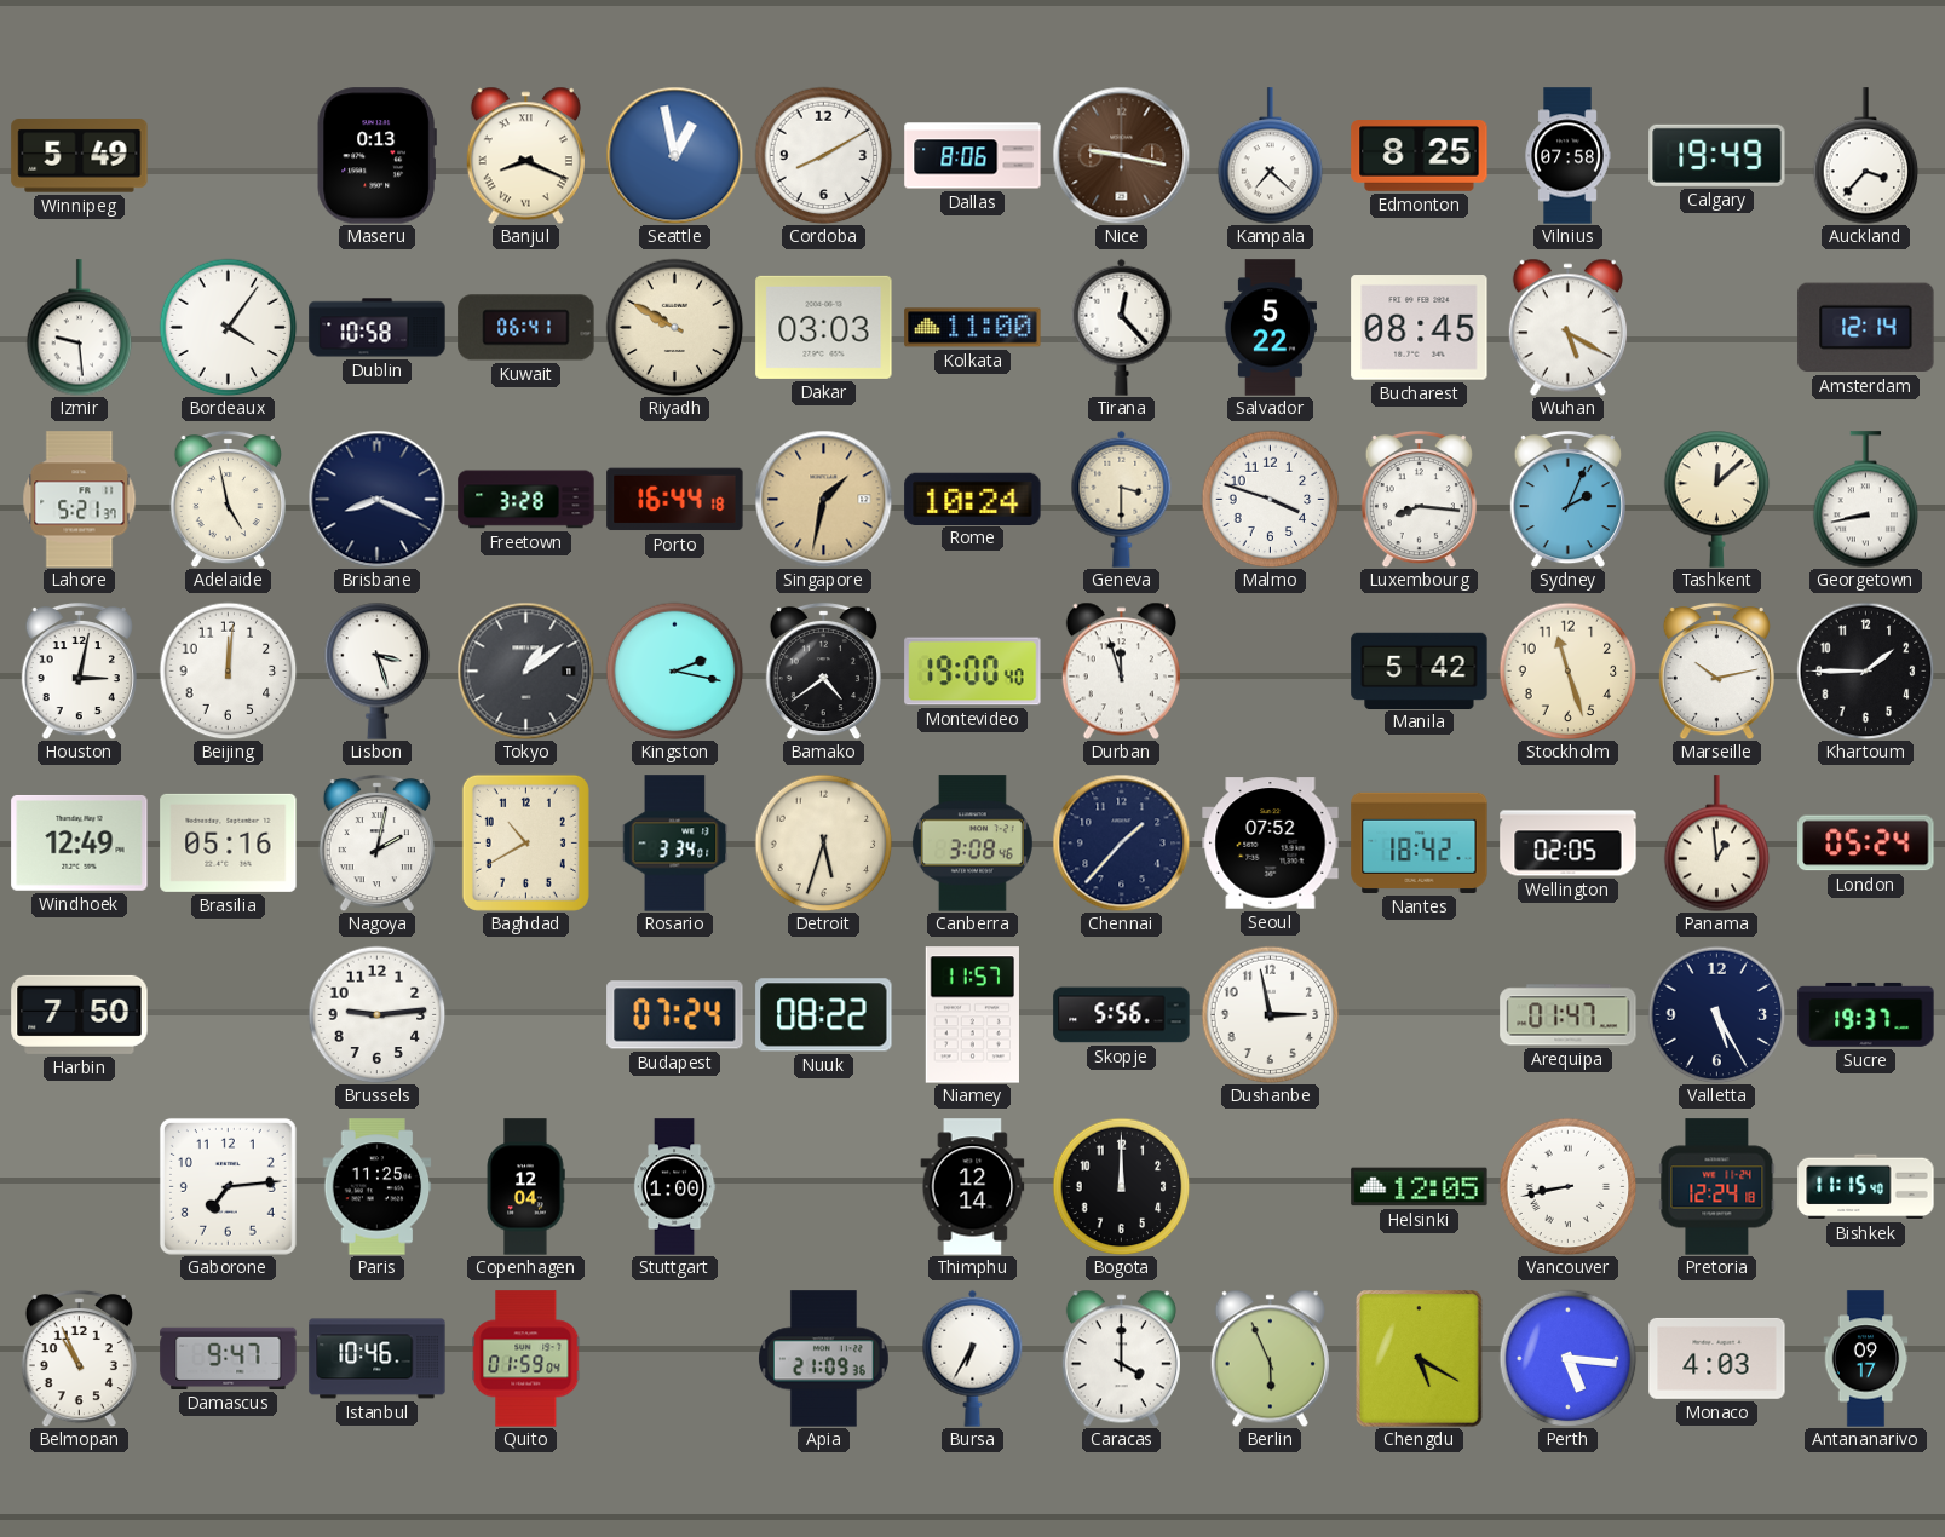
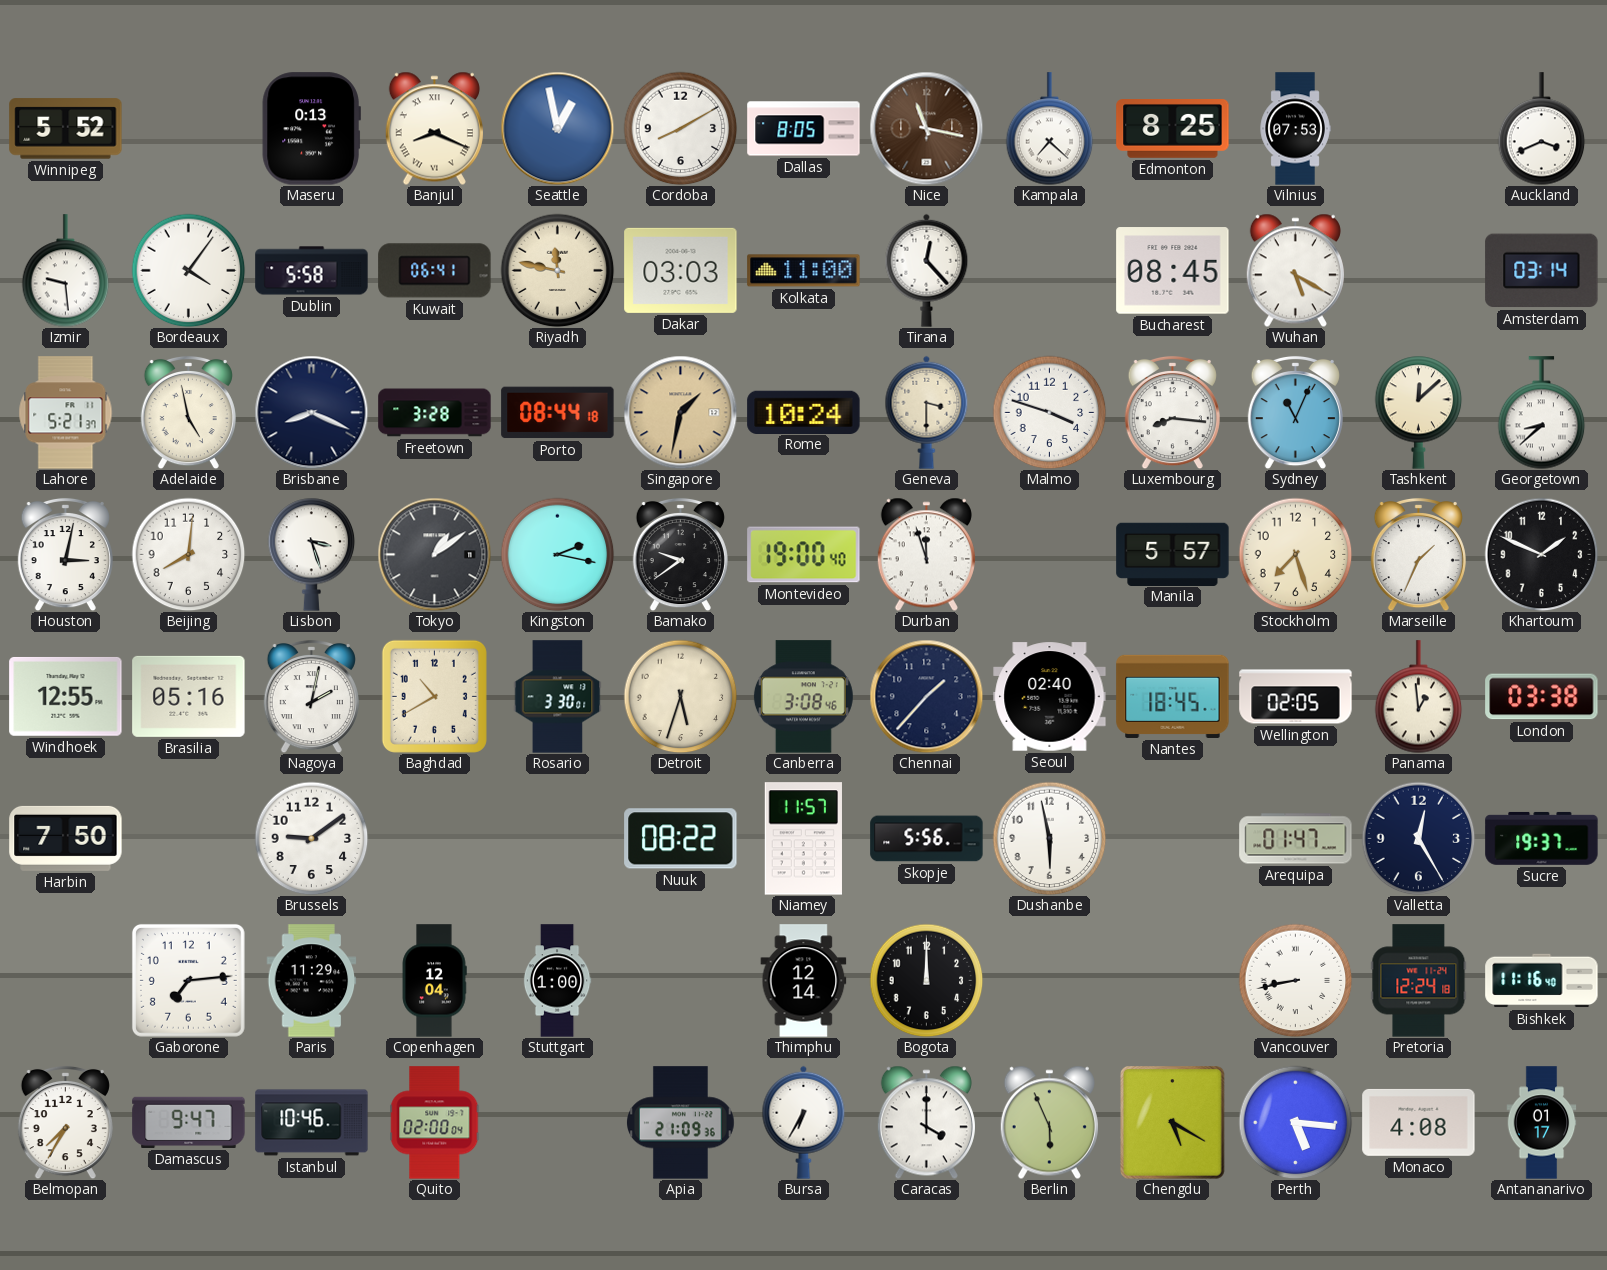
Winnipeg: 5:49 -> 5:52 (66, 129)
Dallas: 8:06 -> 8:05 (804, 129)
Nice: 9:17 -> 11:17 (926, 128)
Vilnius: 07:58 -> 07:53 (1295, 129)
Calgary: 19:49 -> none (1717, 155)
Auckland: 3:37 -> 3:41 (1542, 129)
Dublin: 10:58 -> 5:58 (312, 271)
Riyadh: 9:50 -> 11:47 (557, 270)
Salvador: 5:22 -> none (1270, 328)
Amsterdam: 12:14 -> 03:14 (1542, 271)
Porto: 16:44 -> 08:44 (558, 413)
Sydney: 2:04 -> 11:04 (1295, 412)
Georgetown: 8:43 -> 8:38 (1542, 413)
Beijing: 12:01 -> 8:01 (188, 554)
Bamako: 4:39 -> 9:39 (680, 554)
Manila: 5:42 -> 5:57 (1173, 554)
Stockholm: 11:27 -> 7:27 (1295, 554)
Marseille: 10:13 -> 1:34 (1418, 554)
Khartoum: 1:45 -> 1:49 (1541, 554)
Windhoek: 12:49 -> 12:55 (66, 696)
Rosario: 3:34 -> 3:30 (558, 697)
Seoul: 07:52 -> 02:40 (1050, 697)
Nantes: 18:42 -> 18:45 (1173, 696)
London: 05:24 -> 03:38 (1542, 697)
Brussels: 9:14 -> 9:09 (311, 838)
Budapest: 07:24 -> none (675, 1015)
Dushanbe: 2:58 -> 5:58 (1049, 838)
Valletta: 5:25 -> 12:25 (1418, 838)
Paris: 11:25 -> 11:29 (312, 981)
Helsinki: 12:05 -> none (1420, 1187)
Bishkek: 11:15 -> 11:16 (1542, 981)
Belmopan: 10:56 -> 7:35 (65, 1122)
Quito: 01:59 -> 02:00 (435, 1123)
Monaco: 4:03 -> 4:08 (1419, 1122)
Antananarivo: 09:17 -> 01:17 (1542, 1123)
